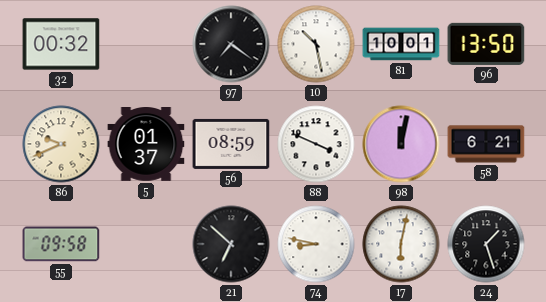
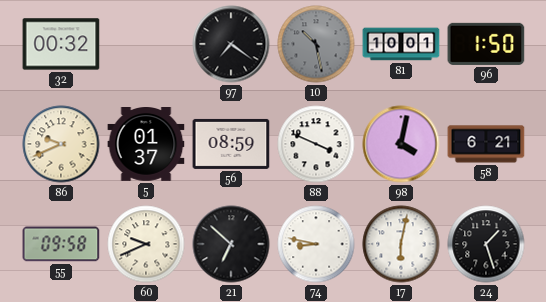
10 dial: white -> grey (316, 44)
96: 13:50 -> 1:50 (486, 44)
98: 12:02 -> 4:02 (401, 144)
60: none -> 9:41 (146, 244)
